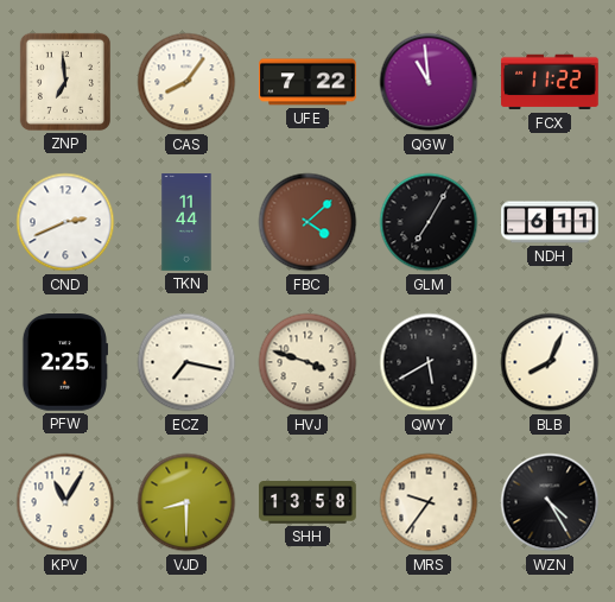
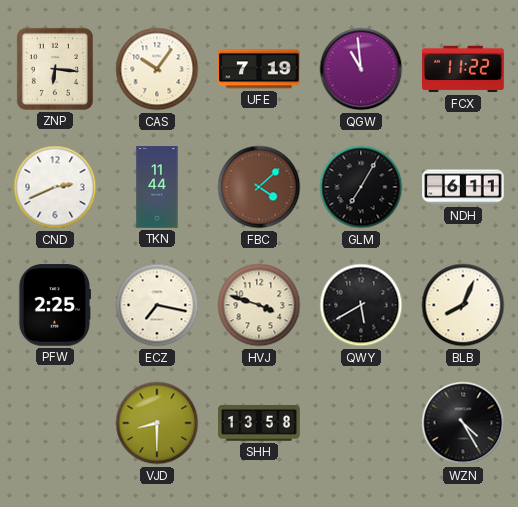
ZNP: 6:59 -> 6:16 (55, 69)
CAS: 8:06 -> 10:06 (157, 69)
UFE: 7:22 -> 7:19 (259, 69)
KPV: 11:05 -> none (65, 502)
MRS: 9:36 -> none (429, 502)
